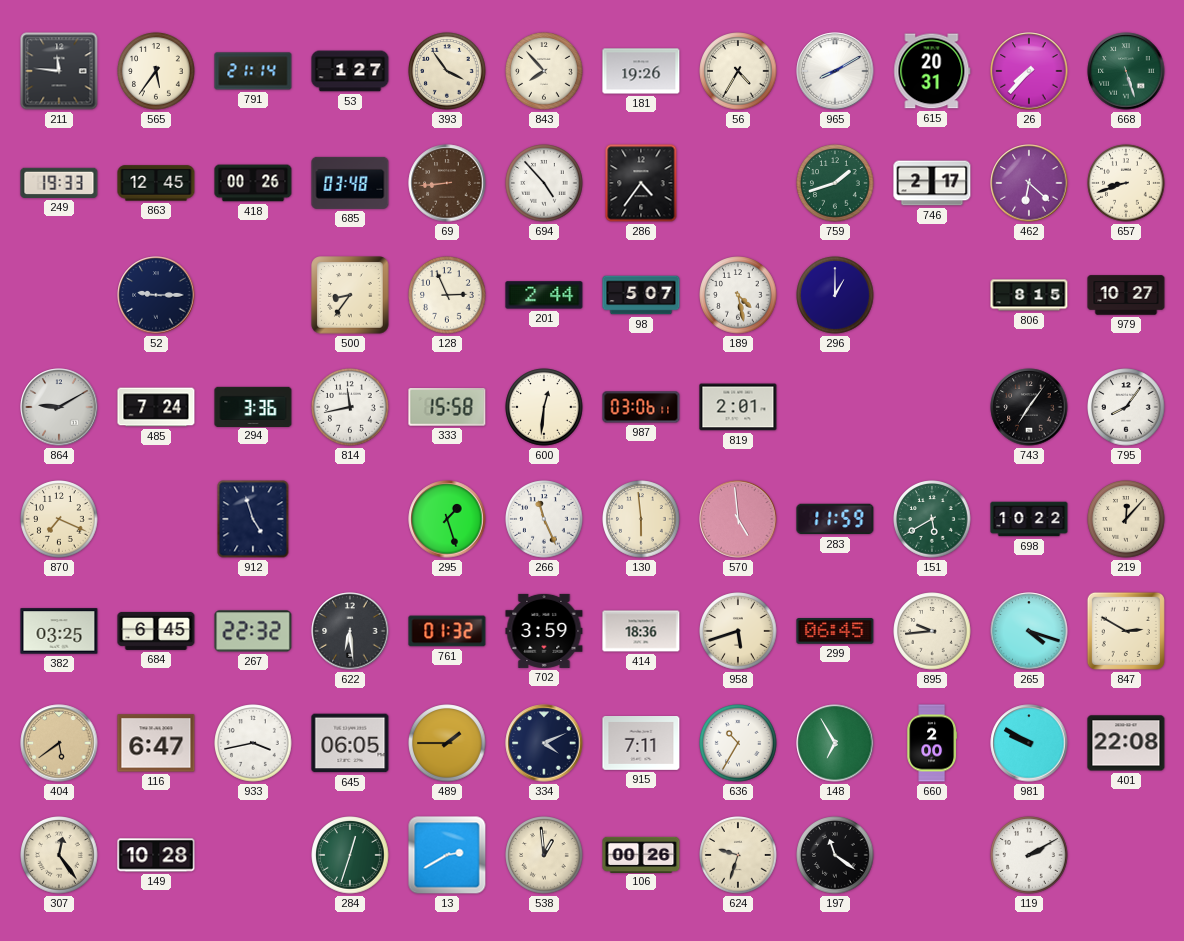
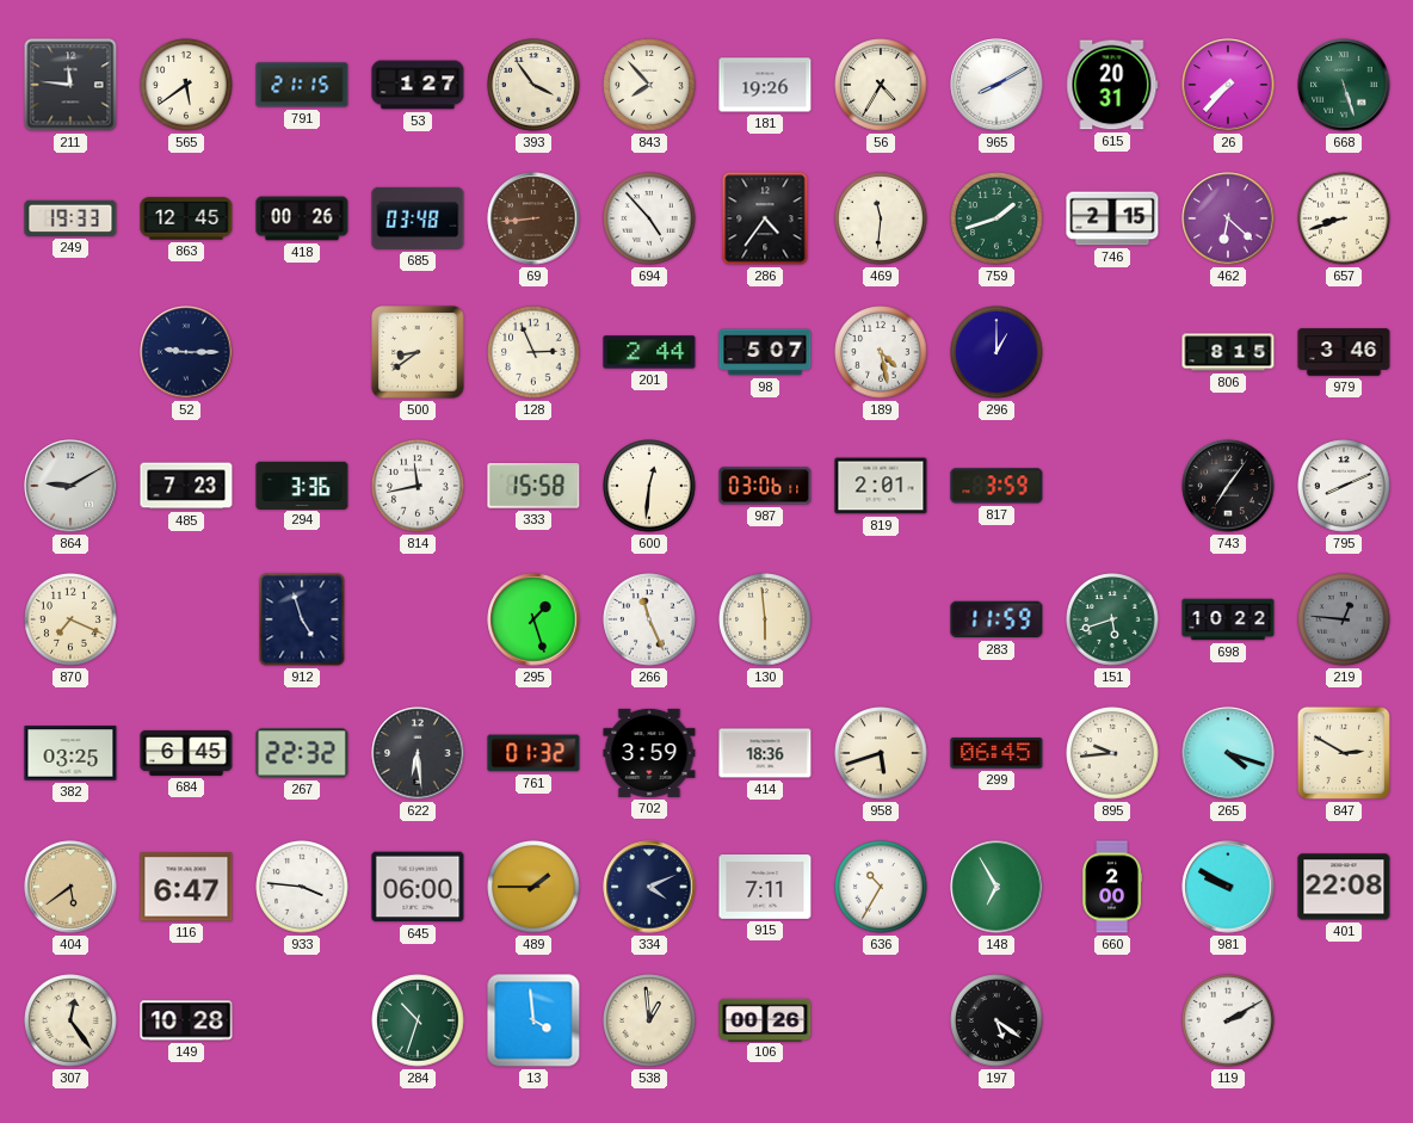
565: 5:36 -> 5:39 (186, 85)
791: 21:14 -> 21:15 (302, 85)
469: none -> 11:31 (881, 218)
746: 2:17 -> 2:15 (1112, 218)
500: 8:36 -> 8:39 (418, 352)
979: 10:27 -> 3:46 (1344, 352)
485: 7:24 -> 7:23 (186, 486)
817: none -> 3:59 (996, 486)
795: 8:06 -> 8:11 (1344, 486)
570: 4:59 -> none (738, 519)
151: 5:40 -> 5:42 (1112, 619)
219: 12:07 -> 12:46 (1344, 619)
219 dial: cream -> grey (1344, 619)
933: 3:43 -> 3:46 (302, 887)
645: 06:05 -> 06:00 (418, 887)
284: 12:33 -> 10:33 (418, 1020)
13: 2:40 -> 3:59 (533, 1020)
624: 9:33 -> none (738, 855)
197: 11:21 -> 5:21 (996, 1020)
